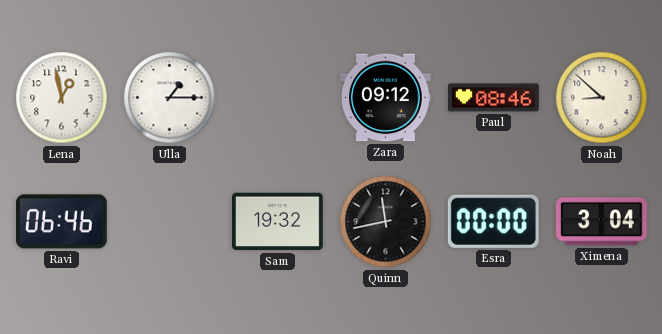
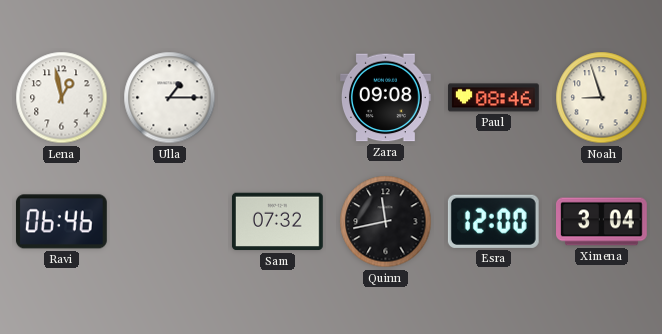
Zara: 09:12 -> 09:08 (386, 98)
Noah: 8:52 -> 8:57 (602, 98)
Sam: 19:32 -> 07:32 (277, 222)
Esra: 00:00 -> 12:00 (493, 221)
